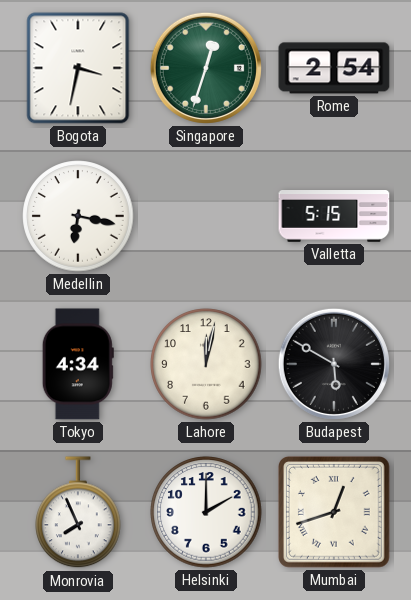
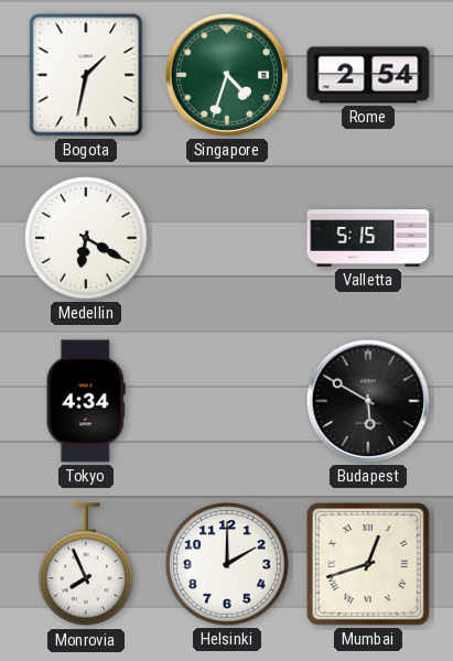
Bogota: 3:32 -> 1:32 (86, 75)
Singapore: 12:33 -> 4:33 (227, 75)
Medellin: 6:17 -> 6:20 (86, 238)
Lahore: 12:02 -> none (206, 364)
